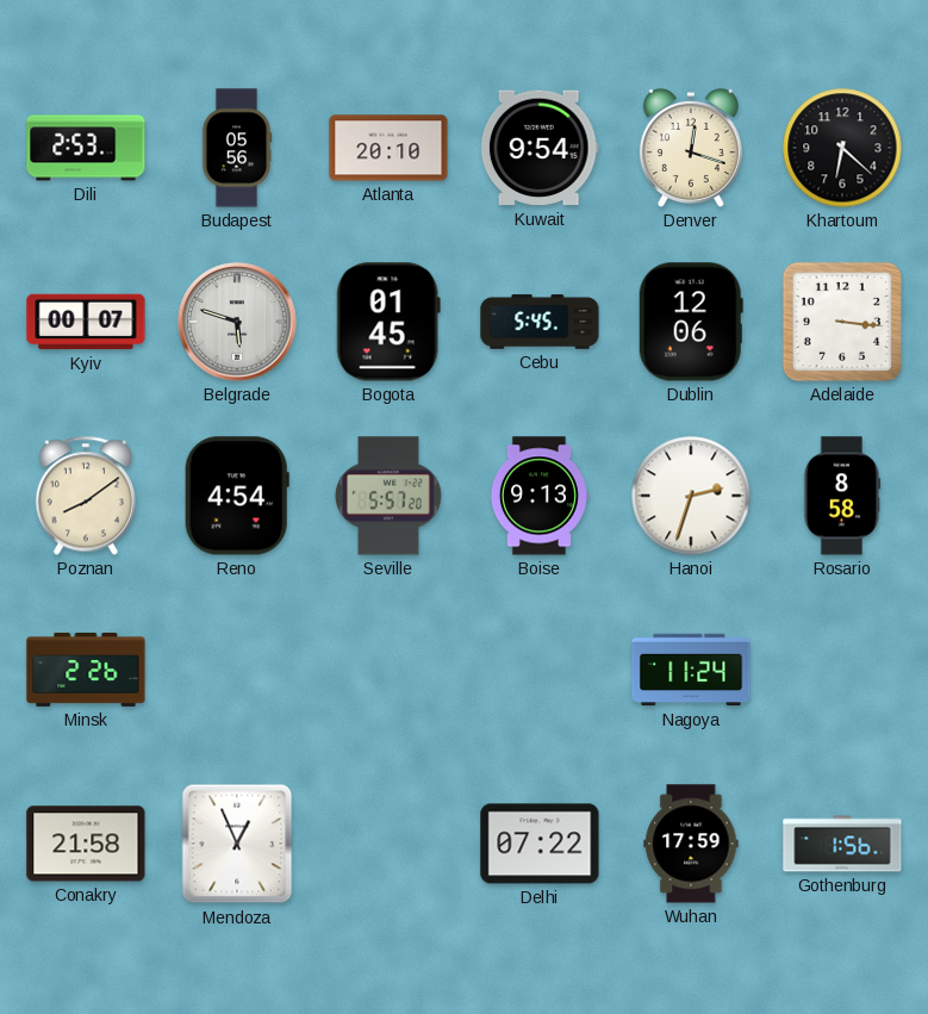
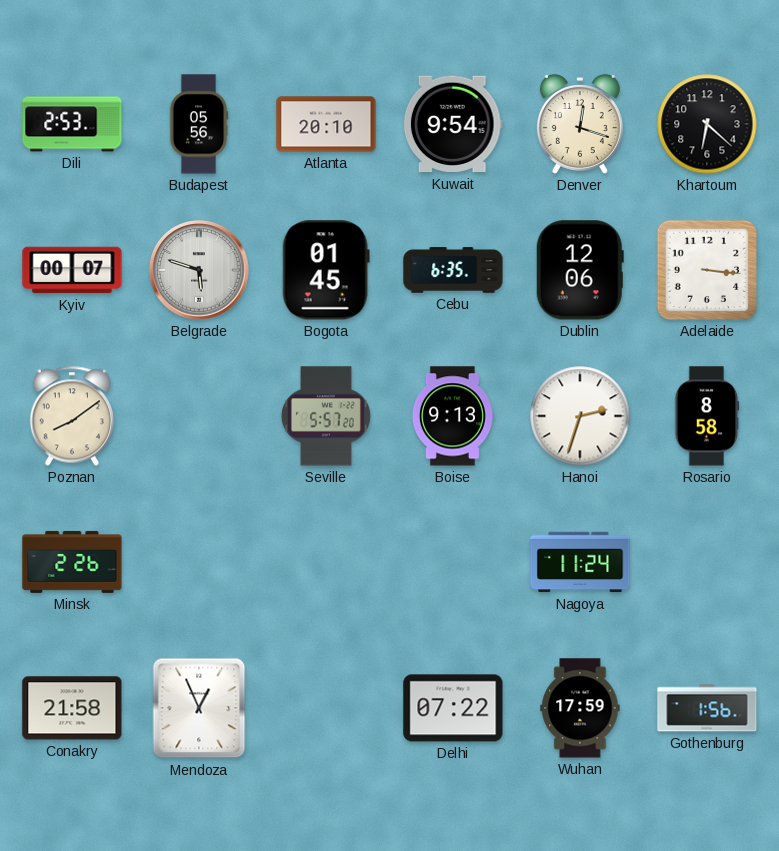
Cebu: 5:45 -> 6:35 (453, 270)
Reno: 4:54 -> none (237, 496)
